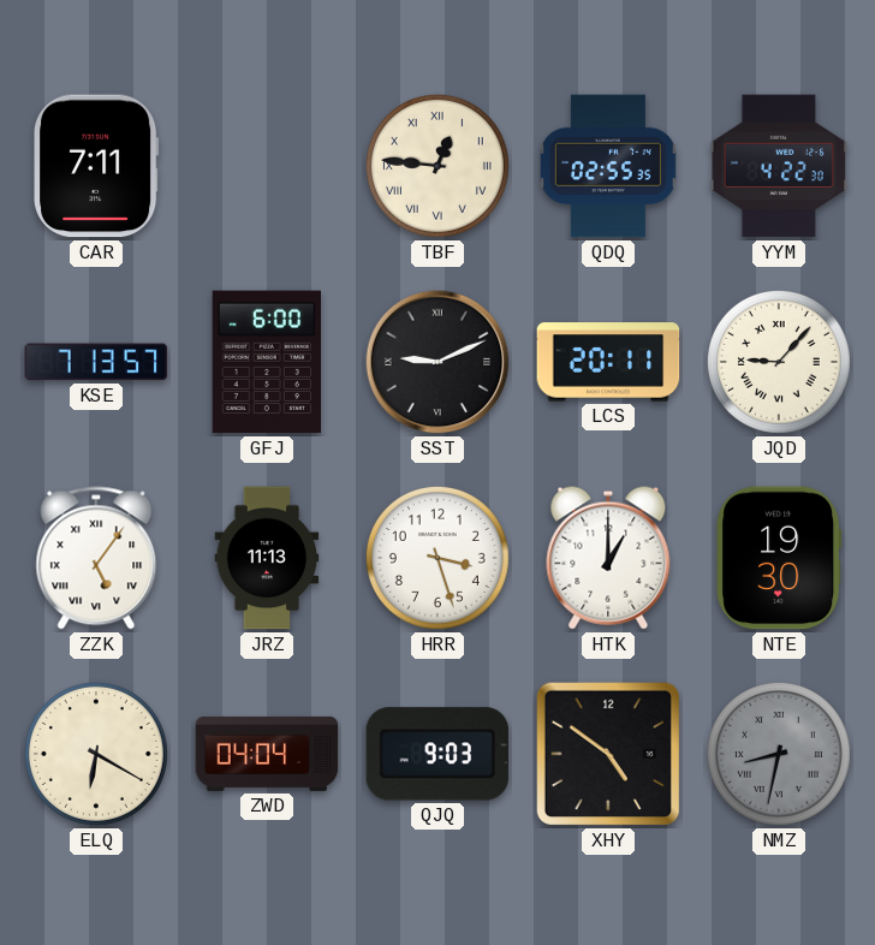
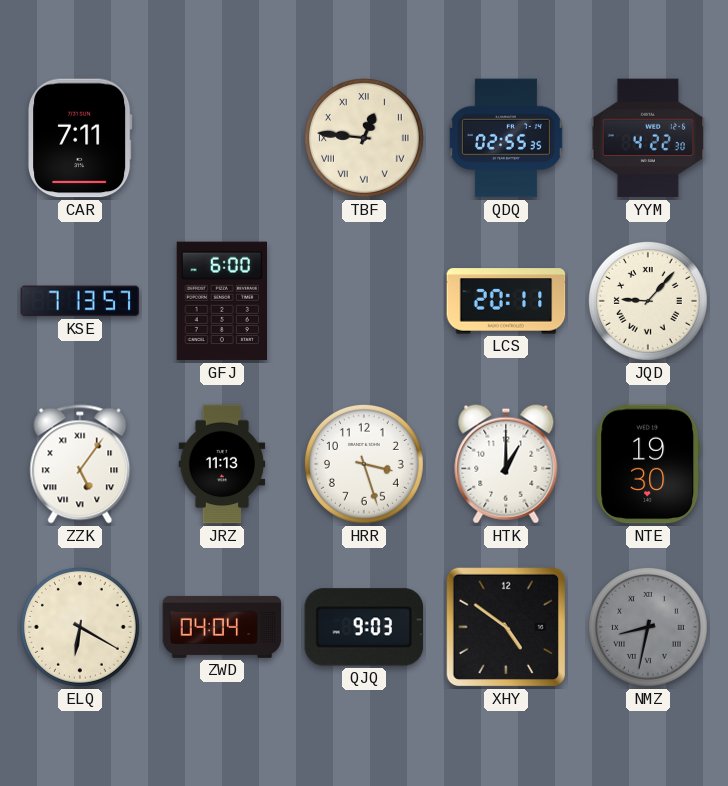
SST: 9:11 -> none (437, 362)
